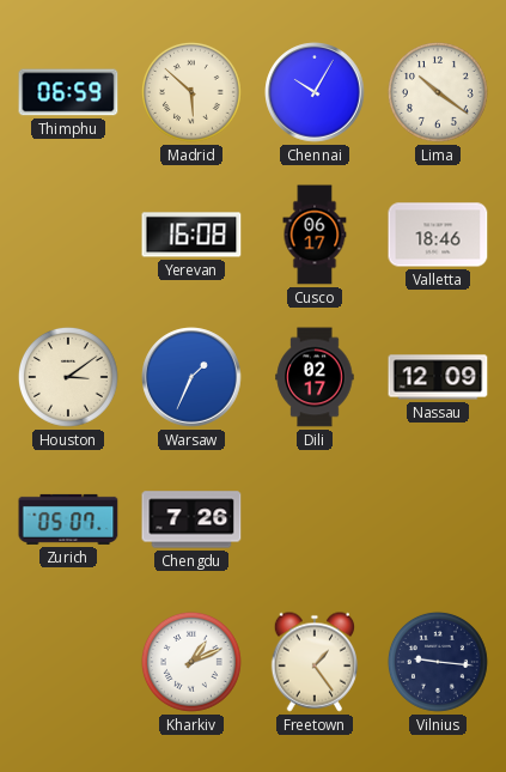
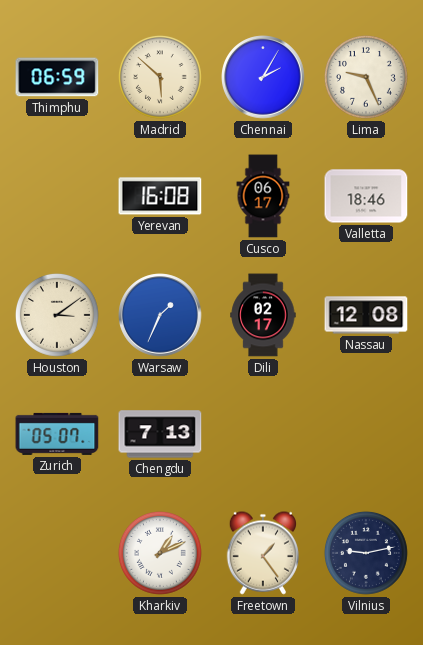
Chennai: 10:05 -> 2:05 (263, 77)
Lima: 10:21 -> 9:26 (366, 77)
Nassau: 12:09 -> 12:08 (366, 315)
Chengdu: 7:26 -> 7:13 (160, 434)
Vilnius: 9:16 -> 9:13 (366, 553)
